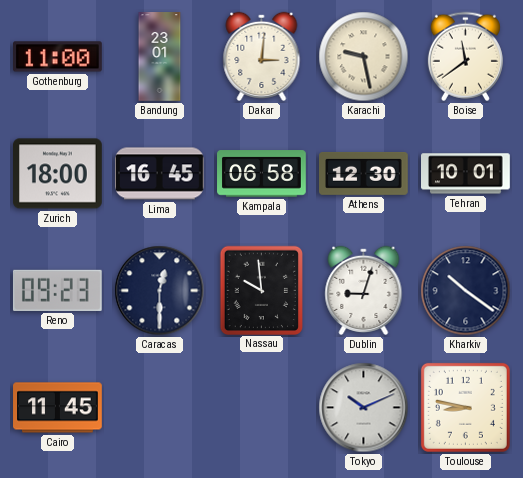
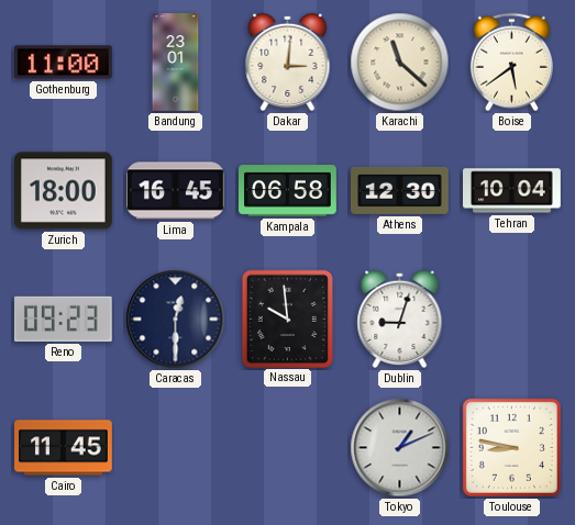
Karachi: 9:28 -> 11:22 (400, 63)
Boise: 11:39 -> 5:39 (511, 63)
Tehran: 10:01 -> 10:04 (512, 191)
Kharkiv: 10:21 -> none (466, 291)
Tokyo: 10:11 -> 1:11 (400, 448)
